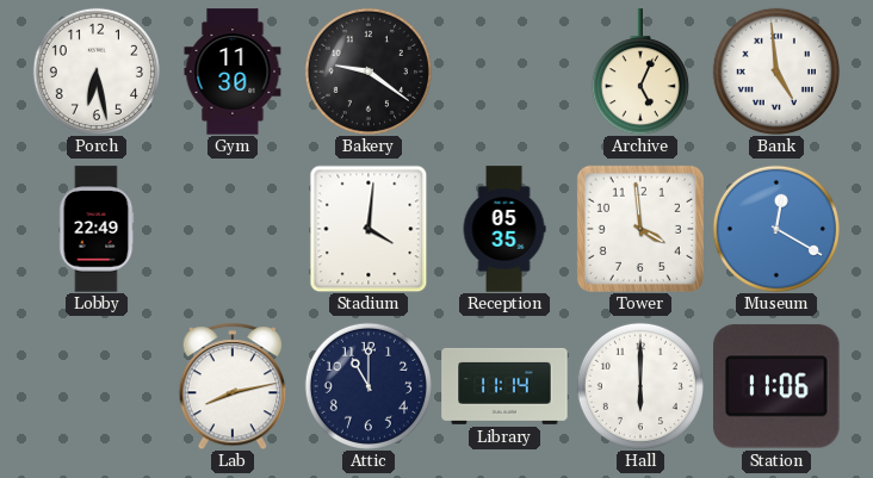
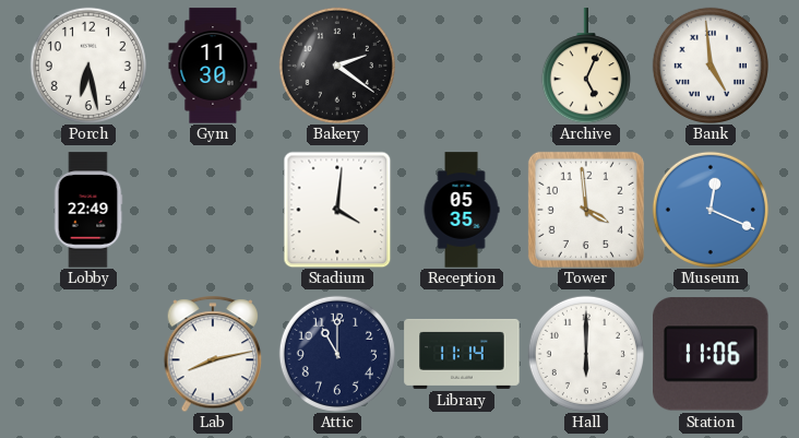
Bakery: 9:21 -> 2:21 (337, 66)
Museum: 12:20 -> 12:19 (711, 210)
